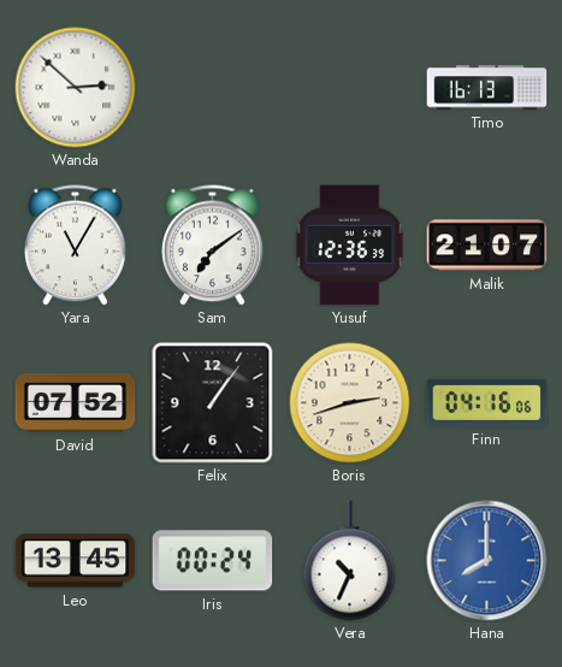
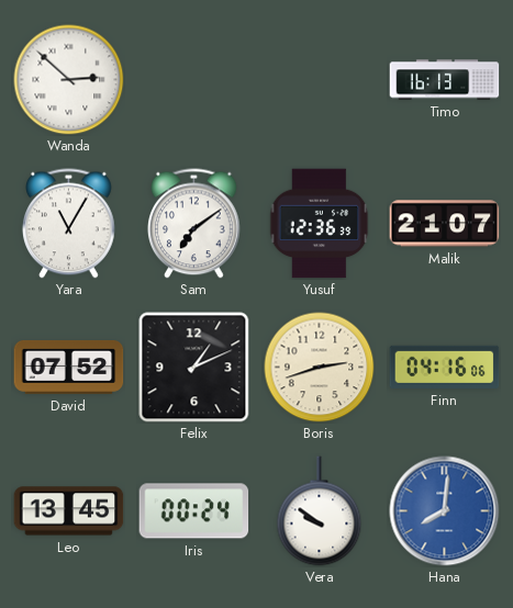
Felix: 1:06 -> 1:11 (194, 368)
Vera: 10:34 -> 9:51 (320, 511)
Hana: 8:00 -> 8:01 (445, 511)
